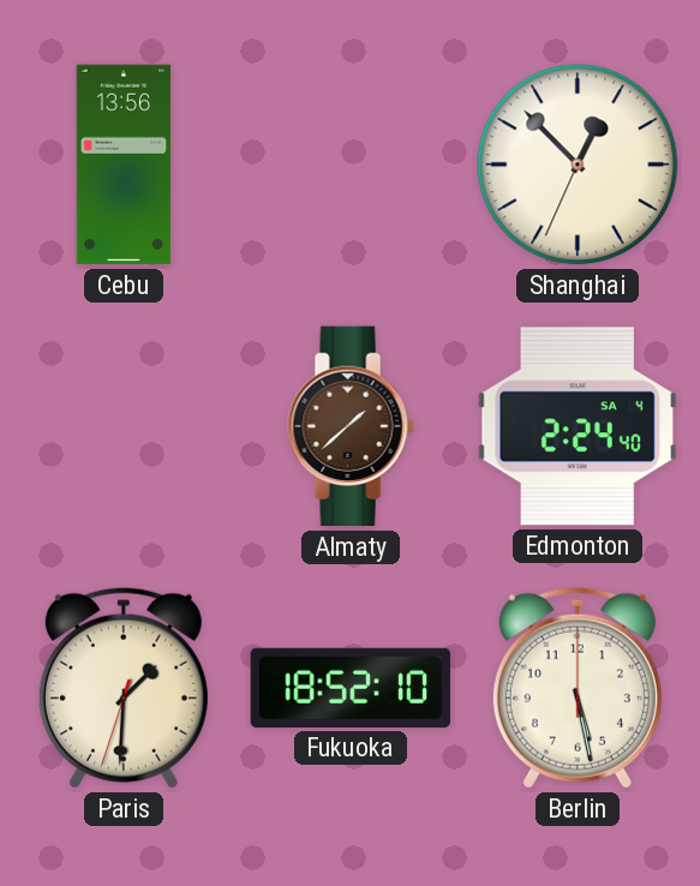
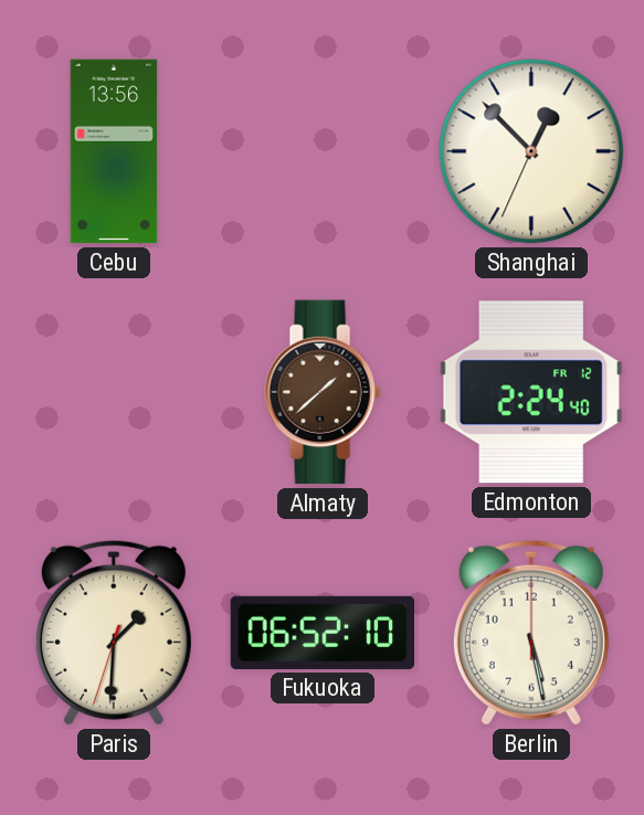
Edmonton date: SA 4 -> FR 12 (531, 392)
Fukuoka: 18:52 -> 06:52 (323, 633)
